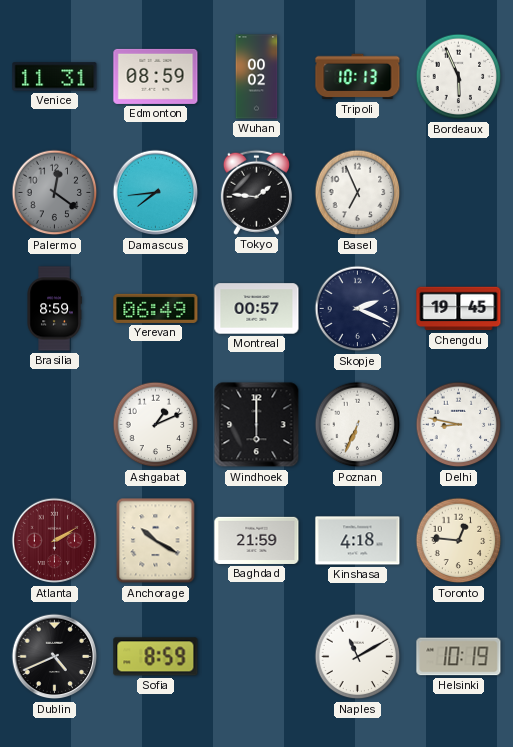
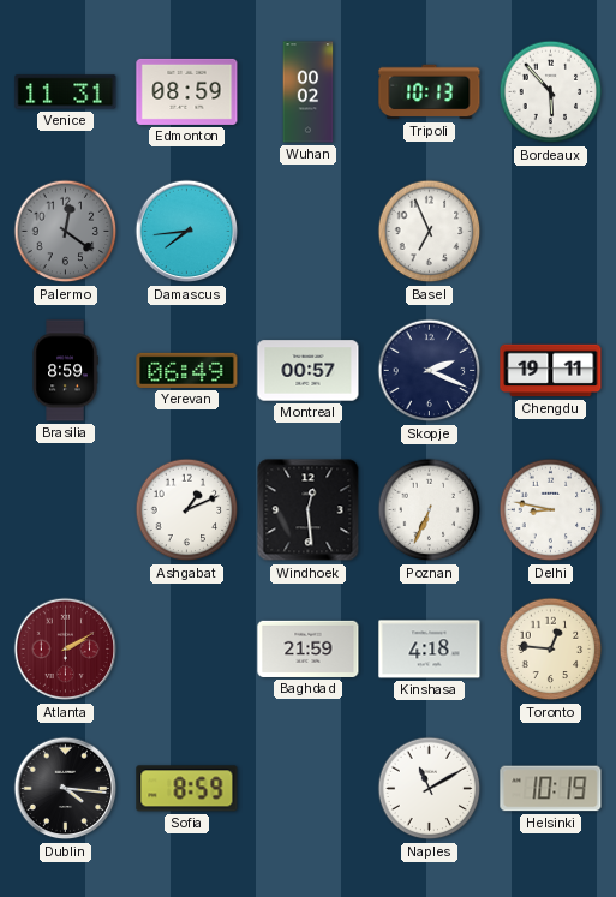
Bordeaux: 5:56 -> 5:53 (551, 92)
Tokyo: 1:46 -> none (256, 192)
Chengdu: 19:45 -> 19:11 (551, 371)
Windhoek: 6:00 -> 12:29 (309, 510)
Anchorage: 10:20 -> none (156, 541)
Dublin: 4:41 -> 4:16 (66, 789)
